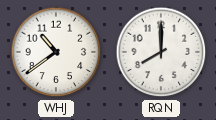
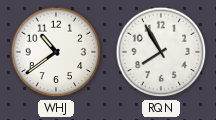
RQN: 8:00 -> 7:55 (161, 52)
